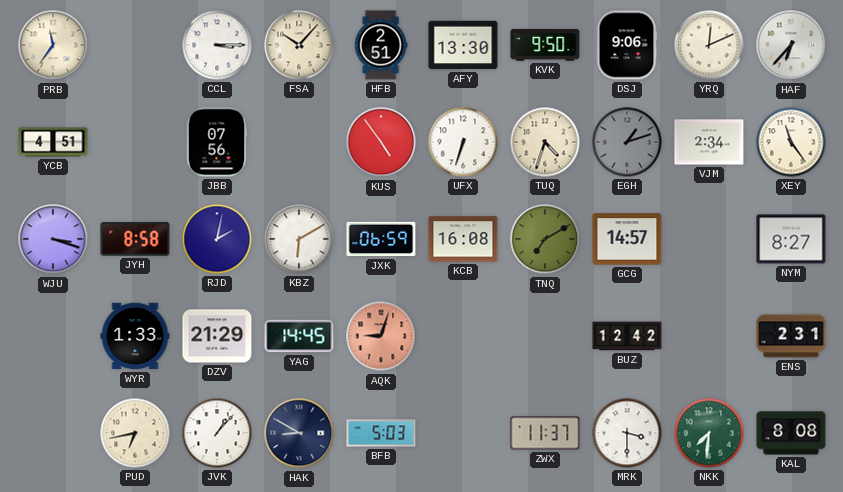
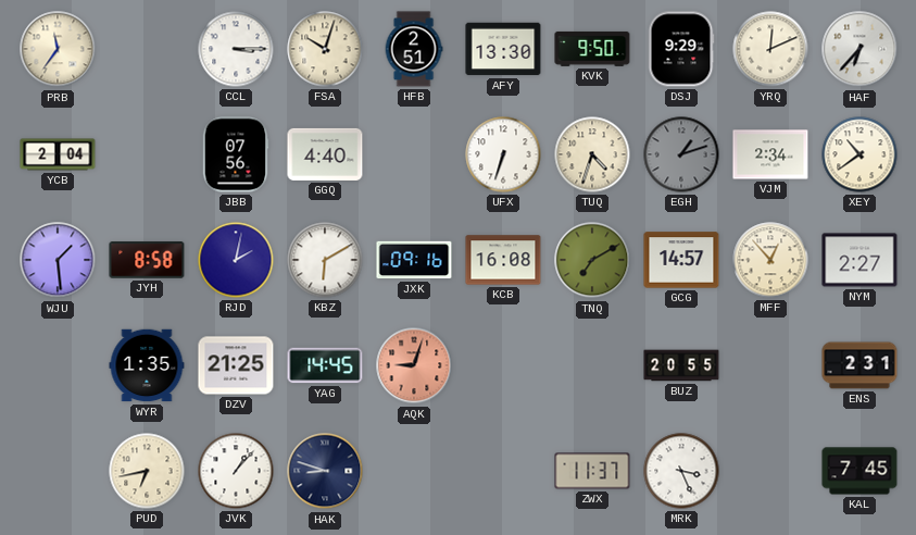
FSA: 10:07 -> 10:03 (325, 49)
DSJ: 9:06 -> 9:29 (681, 49)
YCB: 4:51 -> 2:04 (58, 154)
GGQ: none -> 4:40 (325, 154)
KUS: 4:54 -> none (381, 142)
XEY: 11:24 -> 10:39 (859, 154)
WJU: 3:18 -> 1:29 (58, 260)
JXK: 06:59 -> 09:16 (414, 260)
MFF: none -> 12:53 (770, 260)
NYM: 8:27 -> 2:27 (859, 260)
WYR: 1:33 -> 1:35 (147, 365)
DZV: 21:29 -> 21:25 (236, 365)
BUZ: 12:42 -> 20:55 (681, 365)
HAK: 8:50 -> 8:48 (325, 471)
BFB: 5:03 -> none (381, 433)
MRK: 3:30 -> 3:26 (681, 471)
NKK: 7:31 -> none (709, 433)
KAL: 8:08 -> 7:45 (859, 471)
